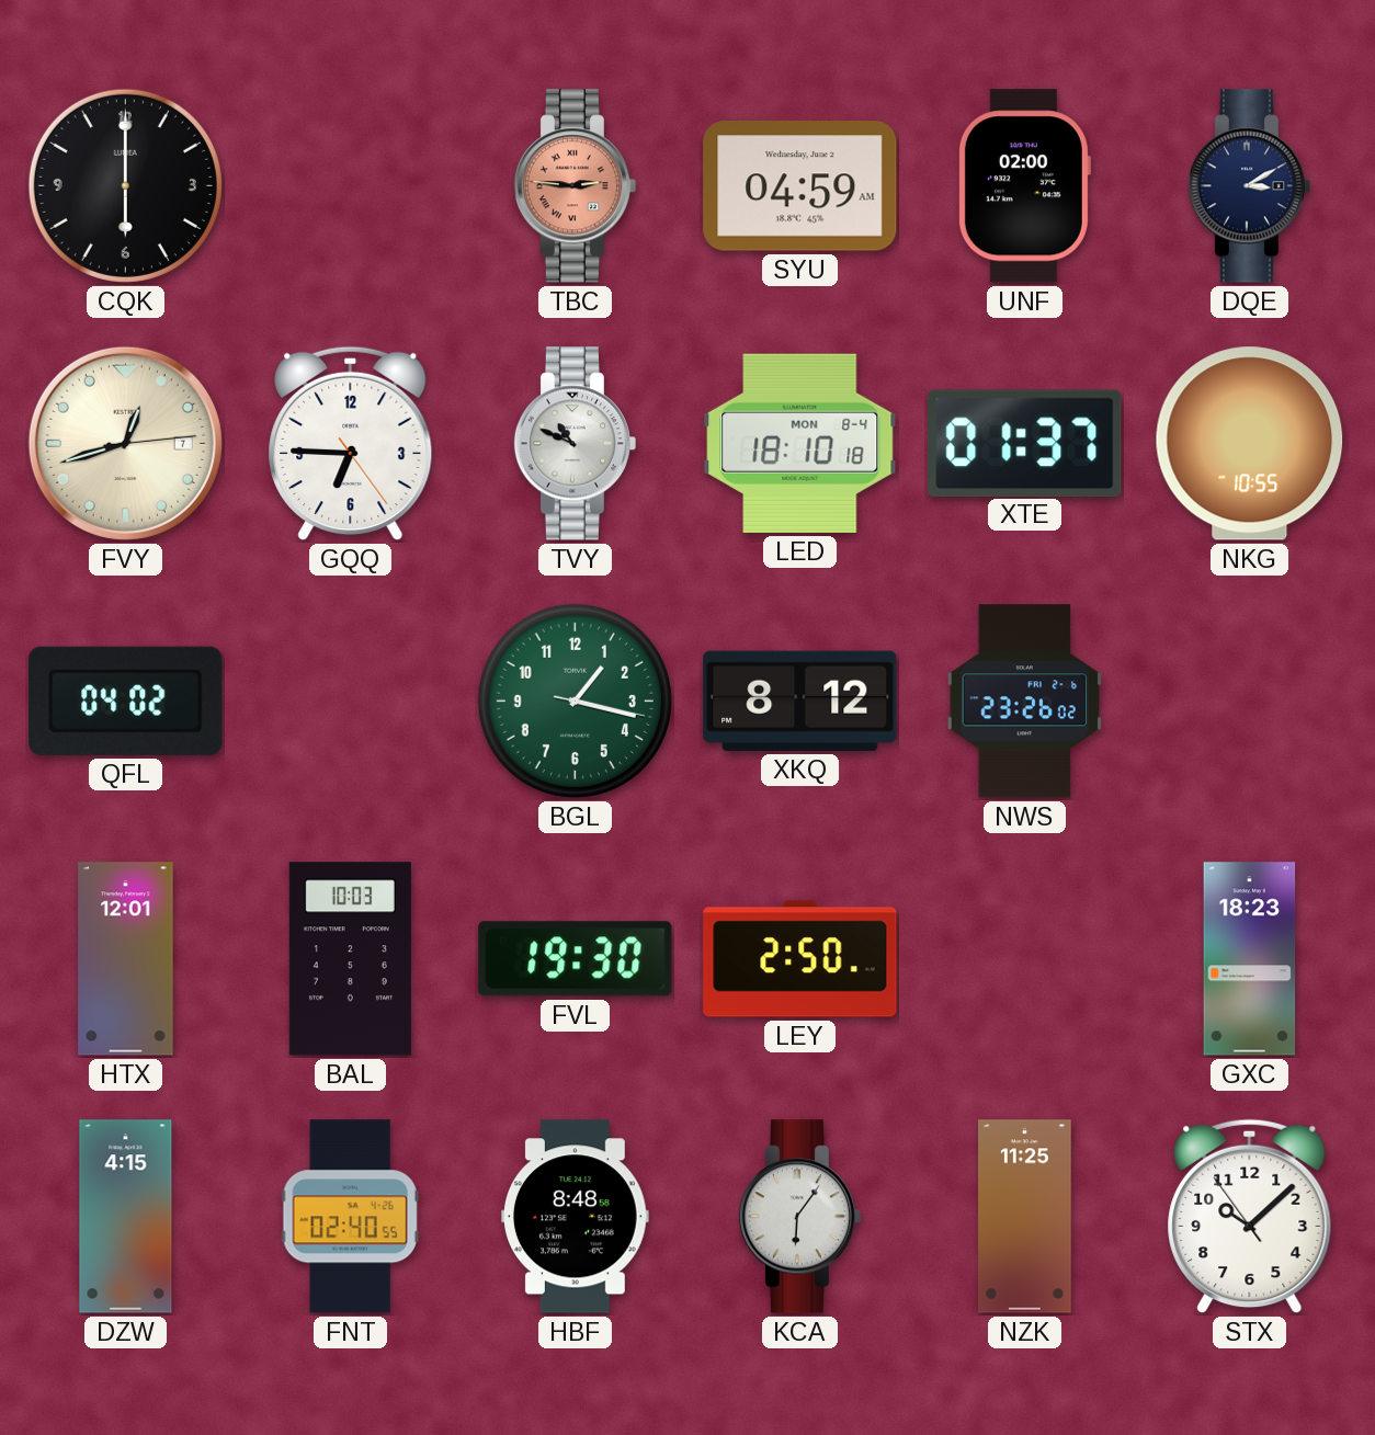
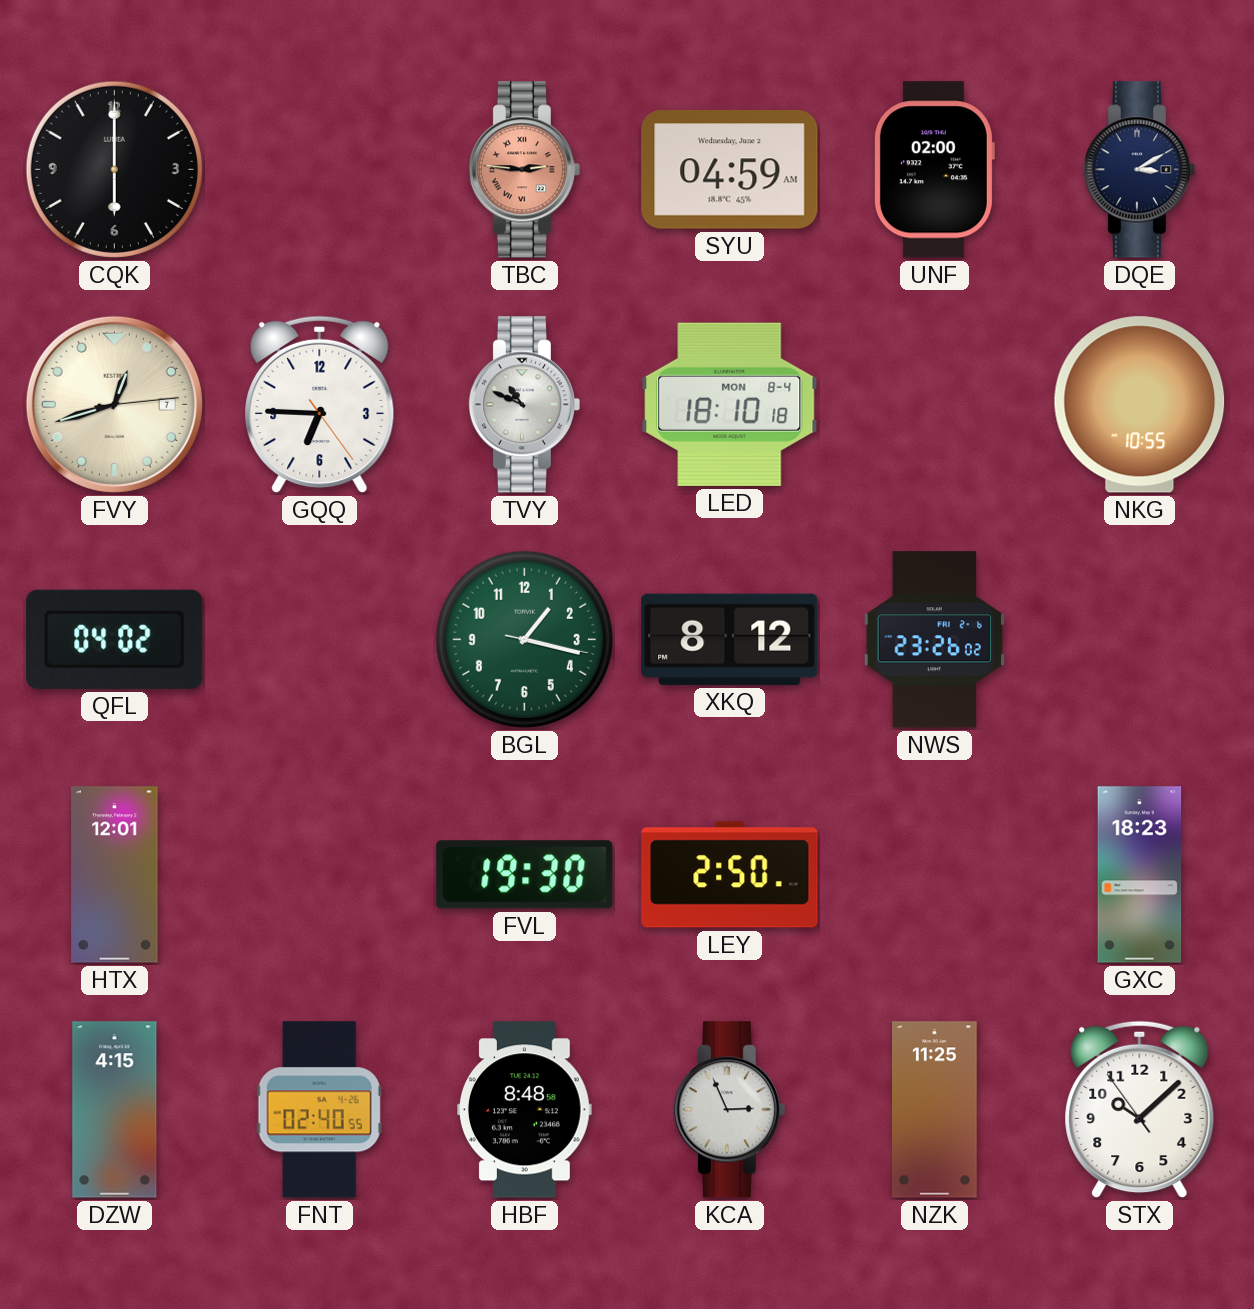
XTE: 01:37 -> none (1025, 443)
BAL: 10:03 -> none (350, 959)
KCA: 6:06 -> 2:56 (729, 1110)
